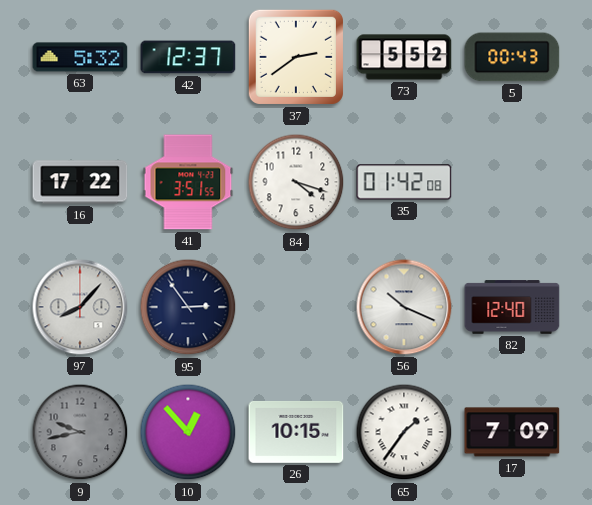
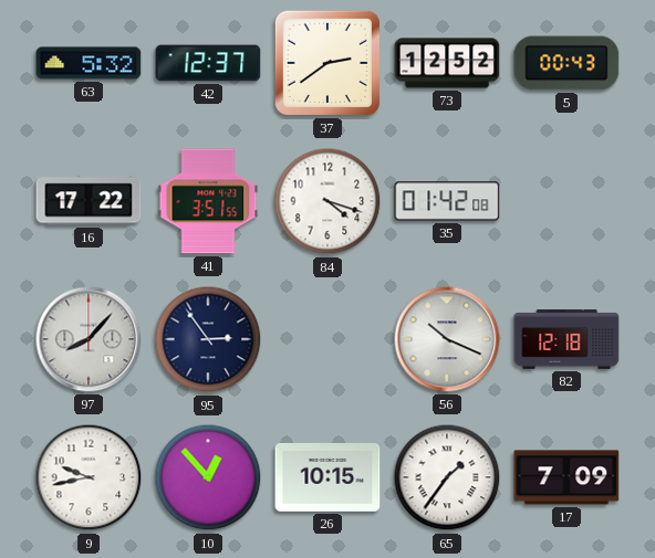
73: 5:52 -> 12:52 (447, 63)
82: 12:40 -> 12:18 (566, 339)
9 dial: grey -> white (89, 477)
